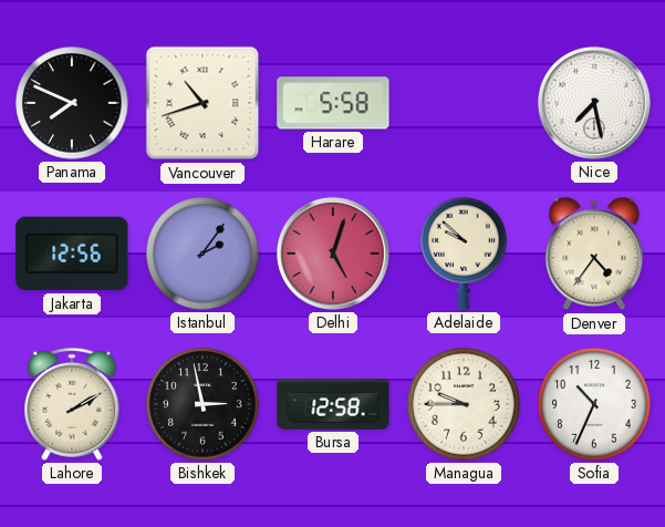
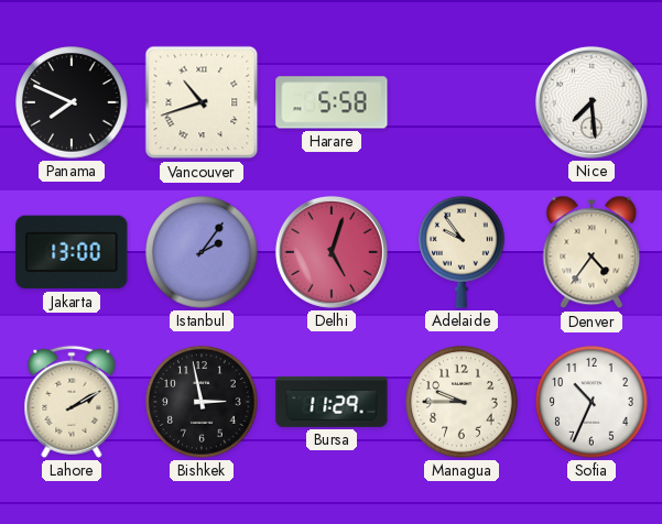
Nice: 7:28 -> 7:29 (592, 102)
Jakarta: 12:56 -> 13:00 (72, 252)
Adelaide: 9:52 -> 9:54 (462, 252)
Bursa: 12:58 -> 11:29 (332, 402)
